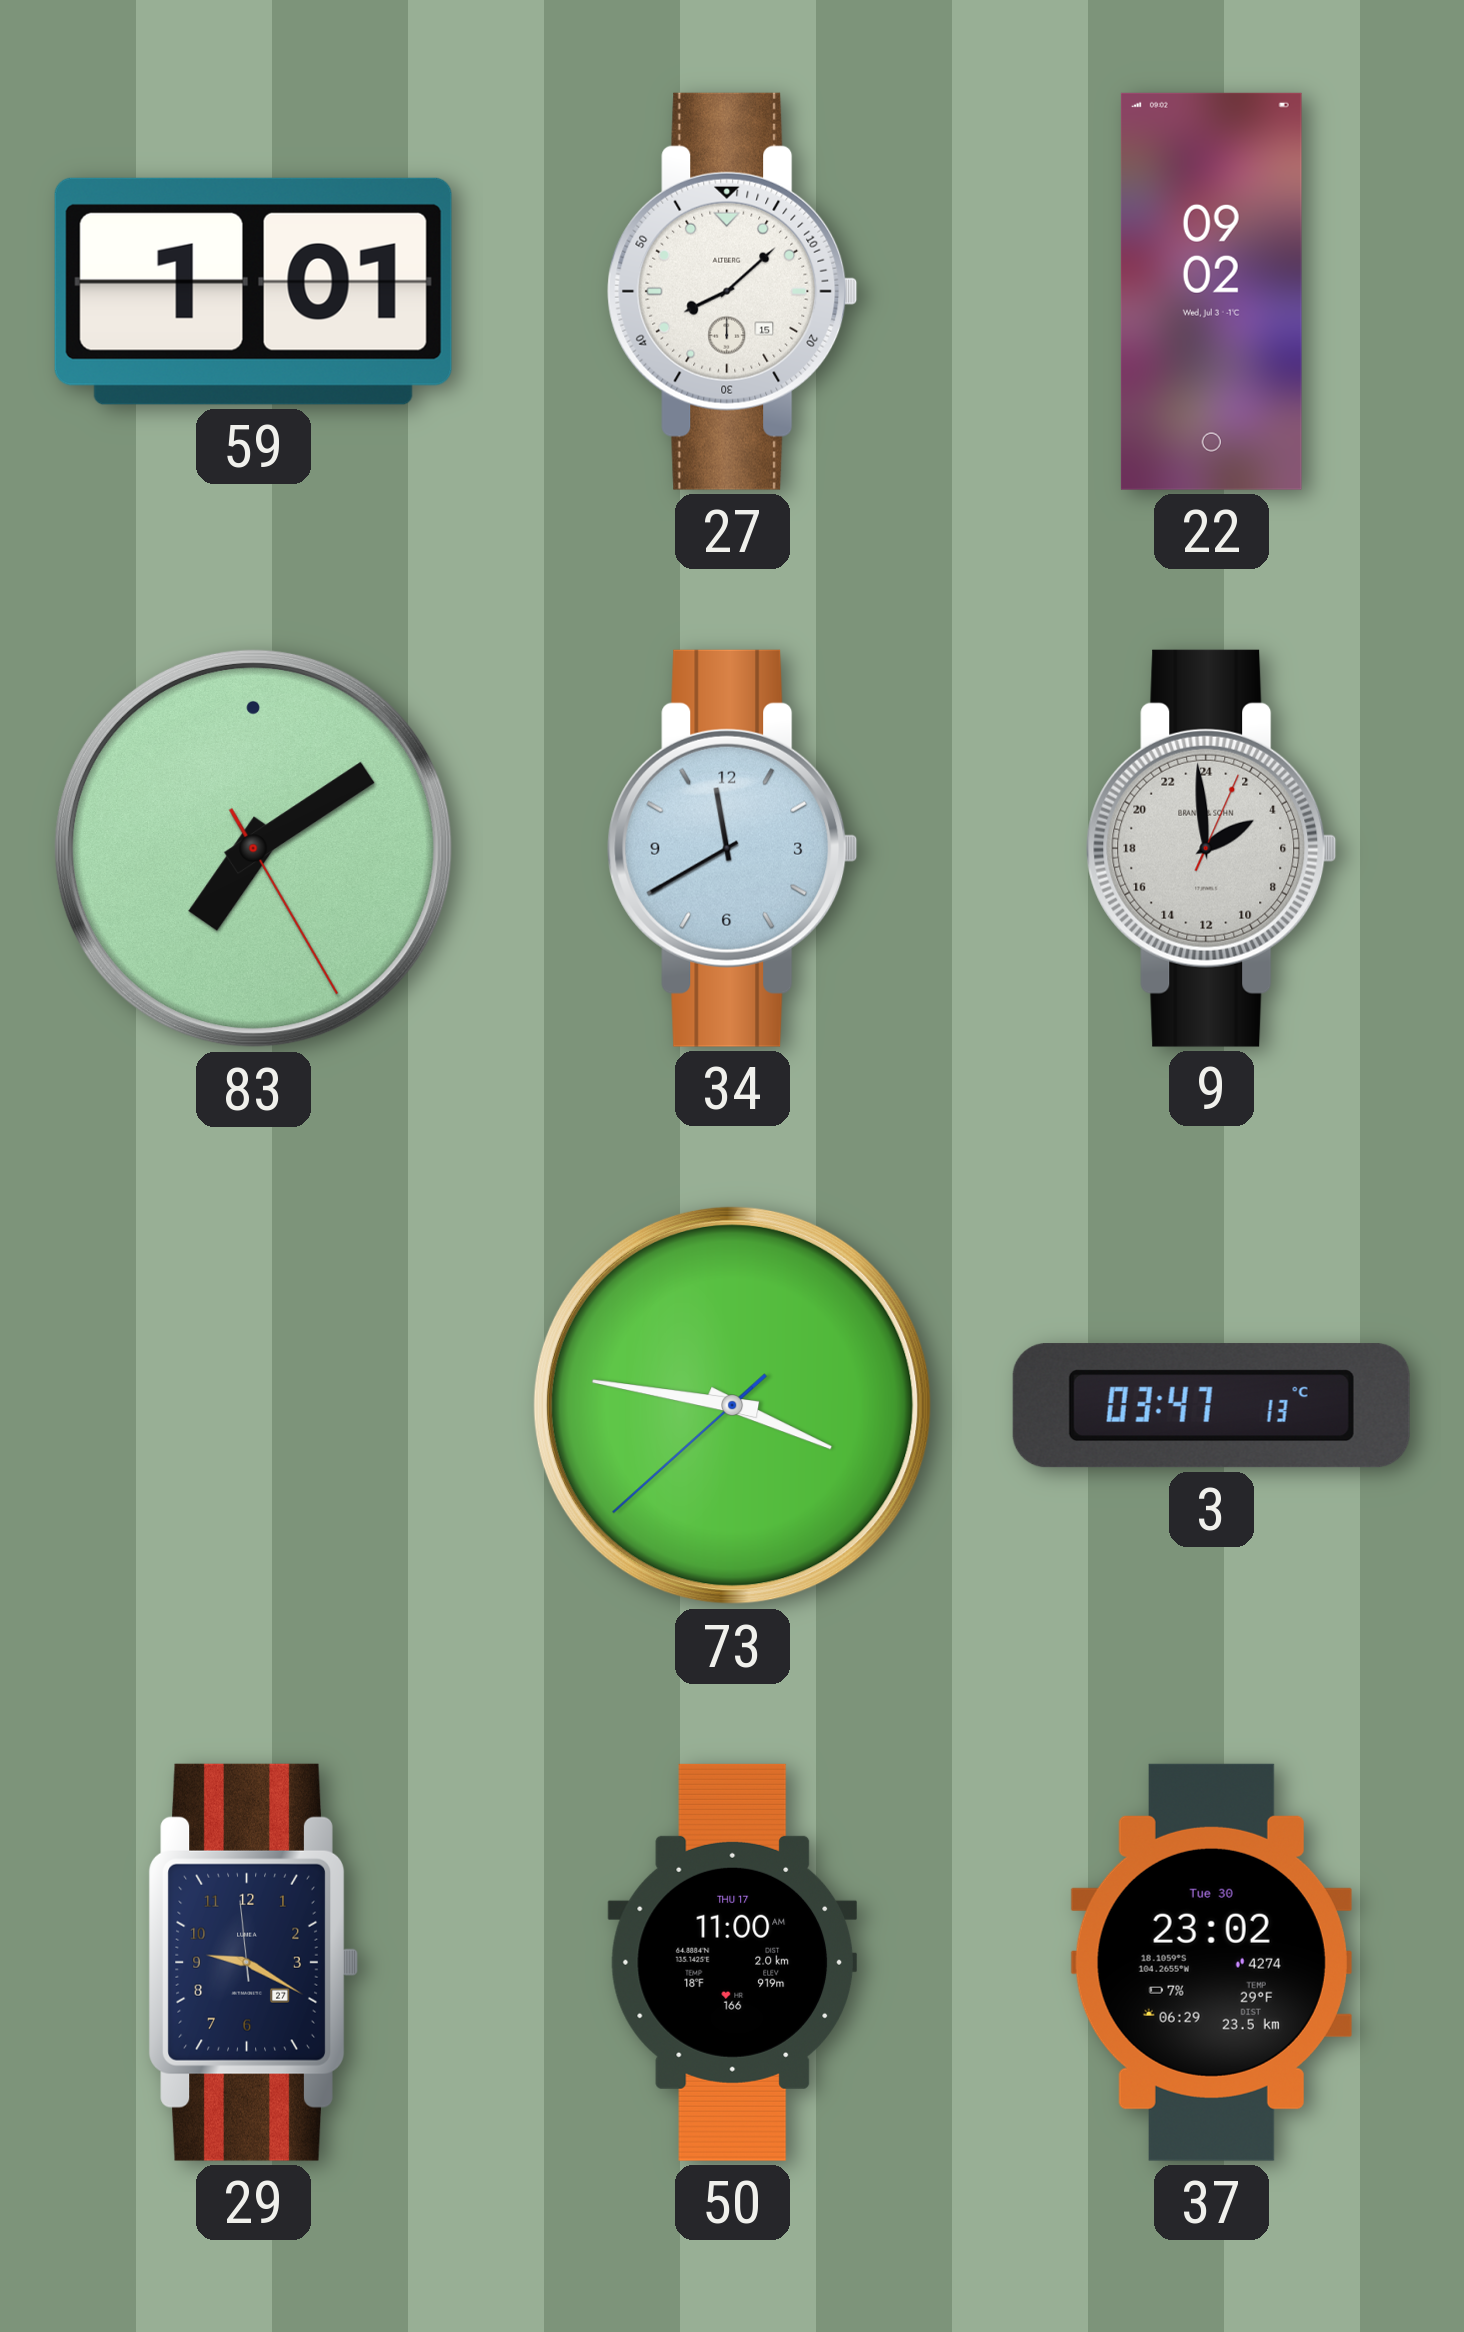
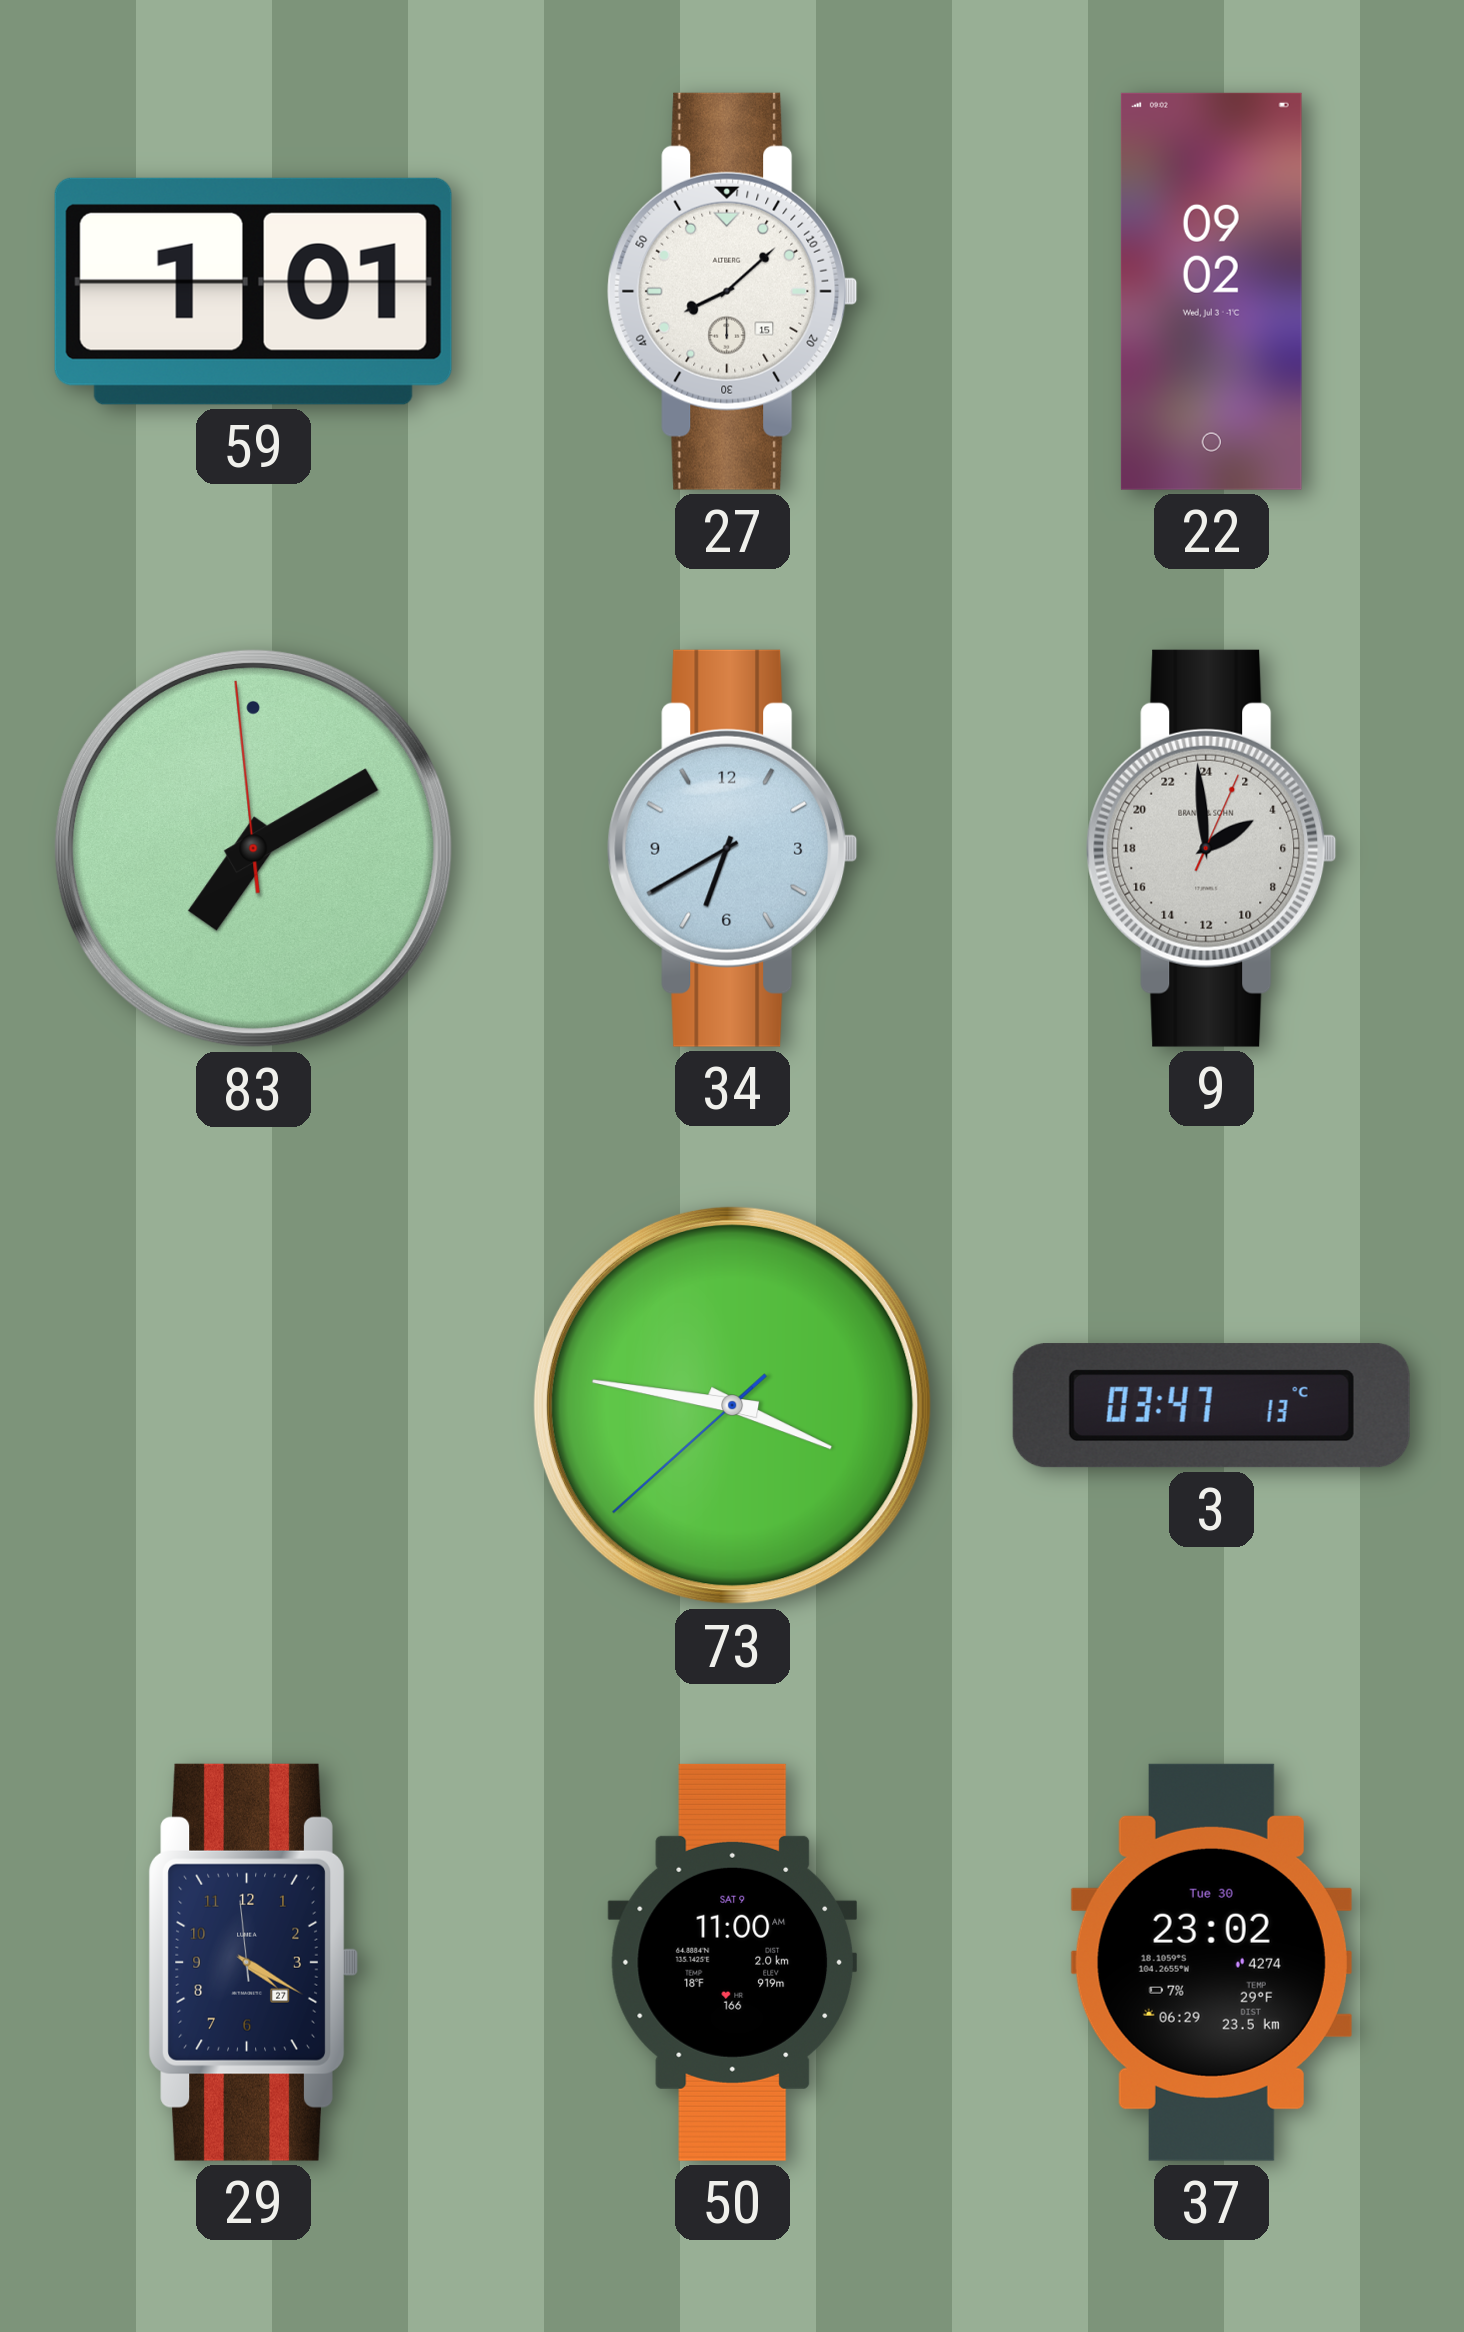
83: 7:09:25 -> 7:09:59 (253, 848)
34: 11:40 -> 6:40 (733, 848)
29: 9:19 -> 4:19 (253, 1962)
50 date: THU 17 -> SAT 9 (732, 1962)
